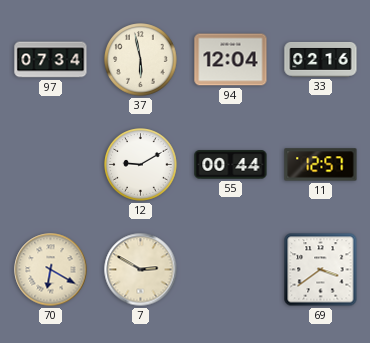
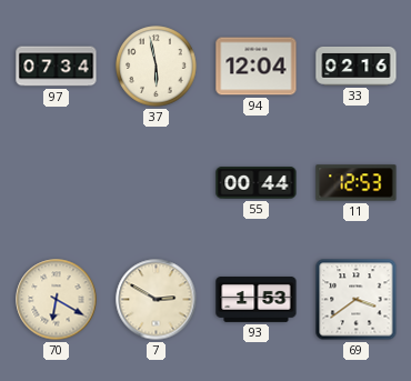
12: 9:10 -> none (141, 165)
11: 12:57 -> 12:53 (357, 183)
93: none -> 1:53 (257, 300)
